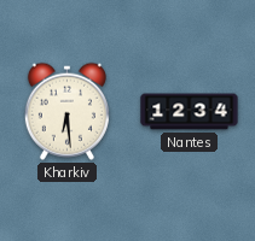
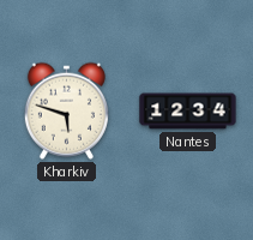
Kharkiv: 6:29 -> 5:48 (66, 110)
